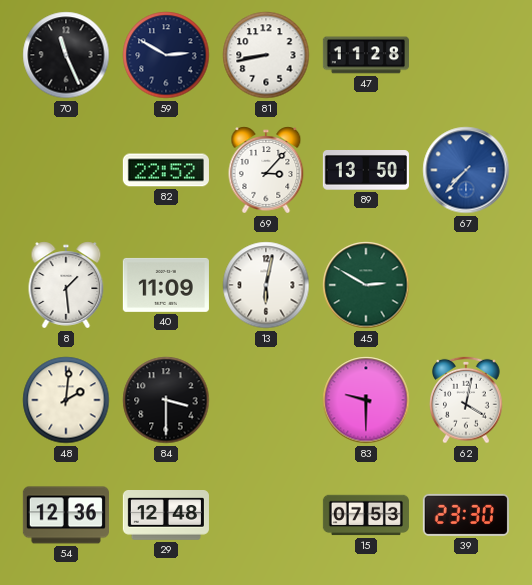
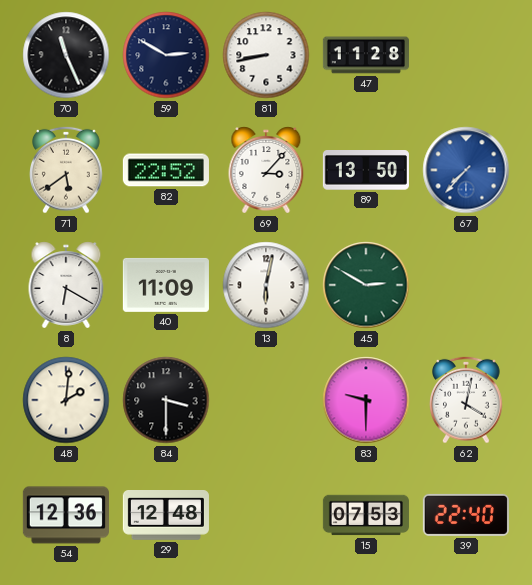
71: none -> 5:39 (67, 170)
8: 1:29 -> 6:20 (66, 285)
39: 23:30 -> 22:40 (466, 515)
